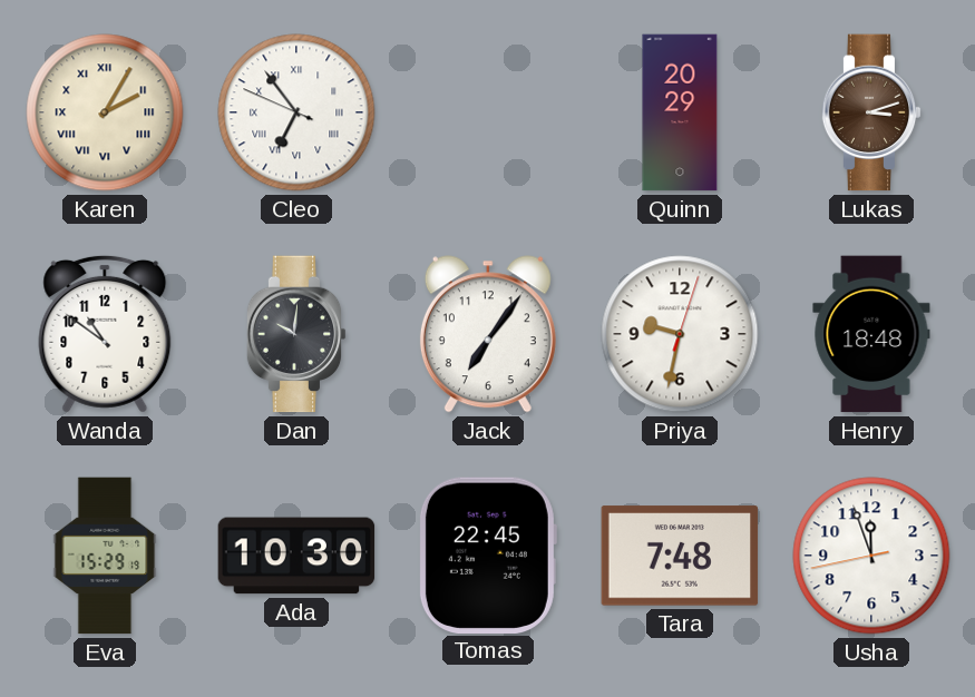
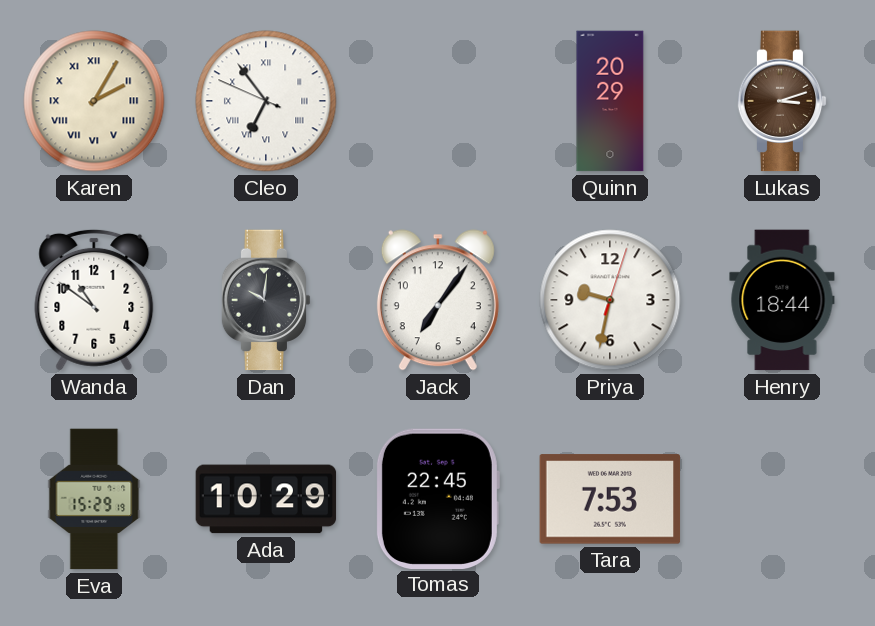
Henry: 18:48 -> 18:44 (782, 300)
Ada: 10:30 -> 10:29 (266, 499)
Tara: 7:48 -> 7:53 (610, 499)
Usha: 11:56 -> none (871, 556)
